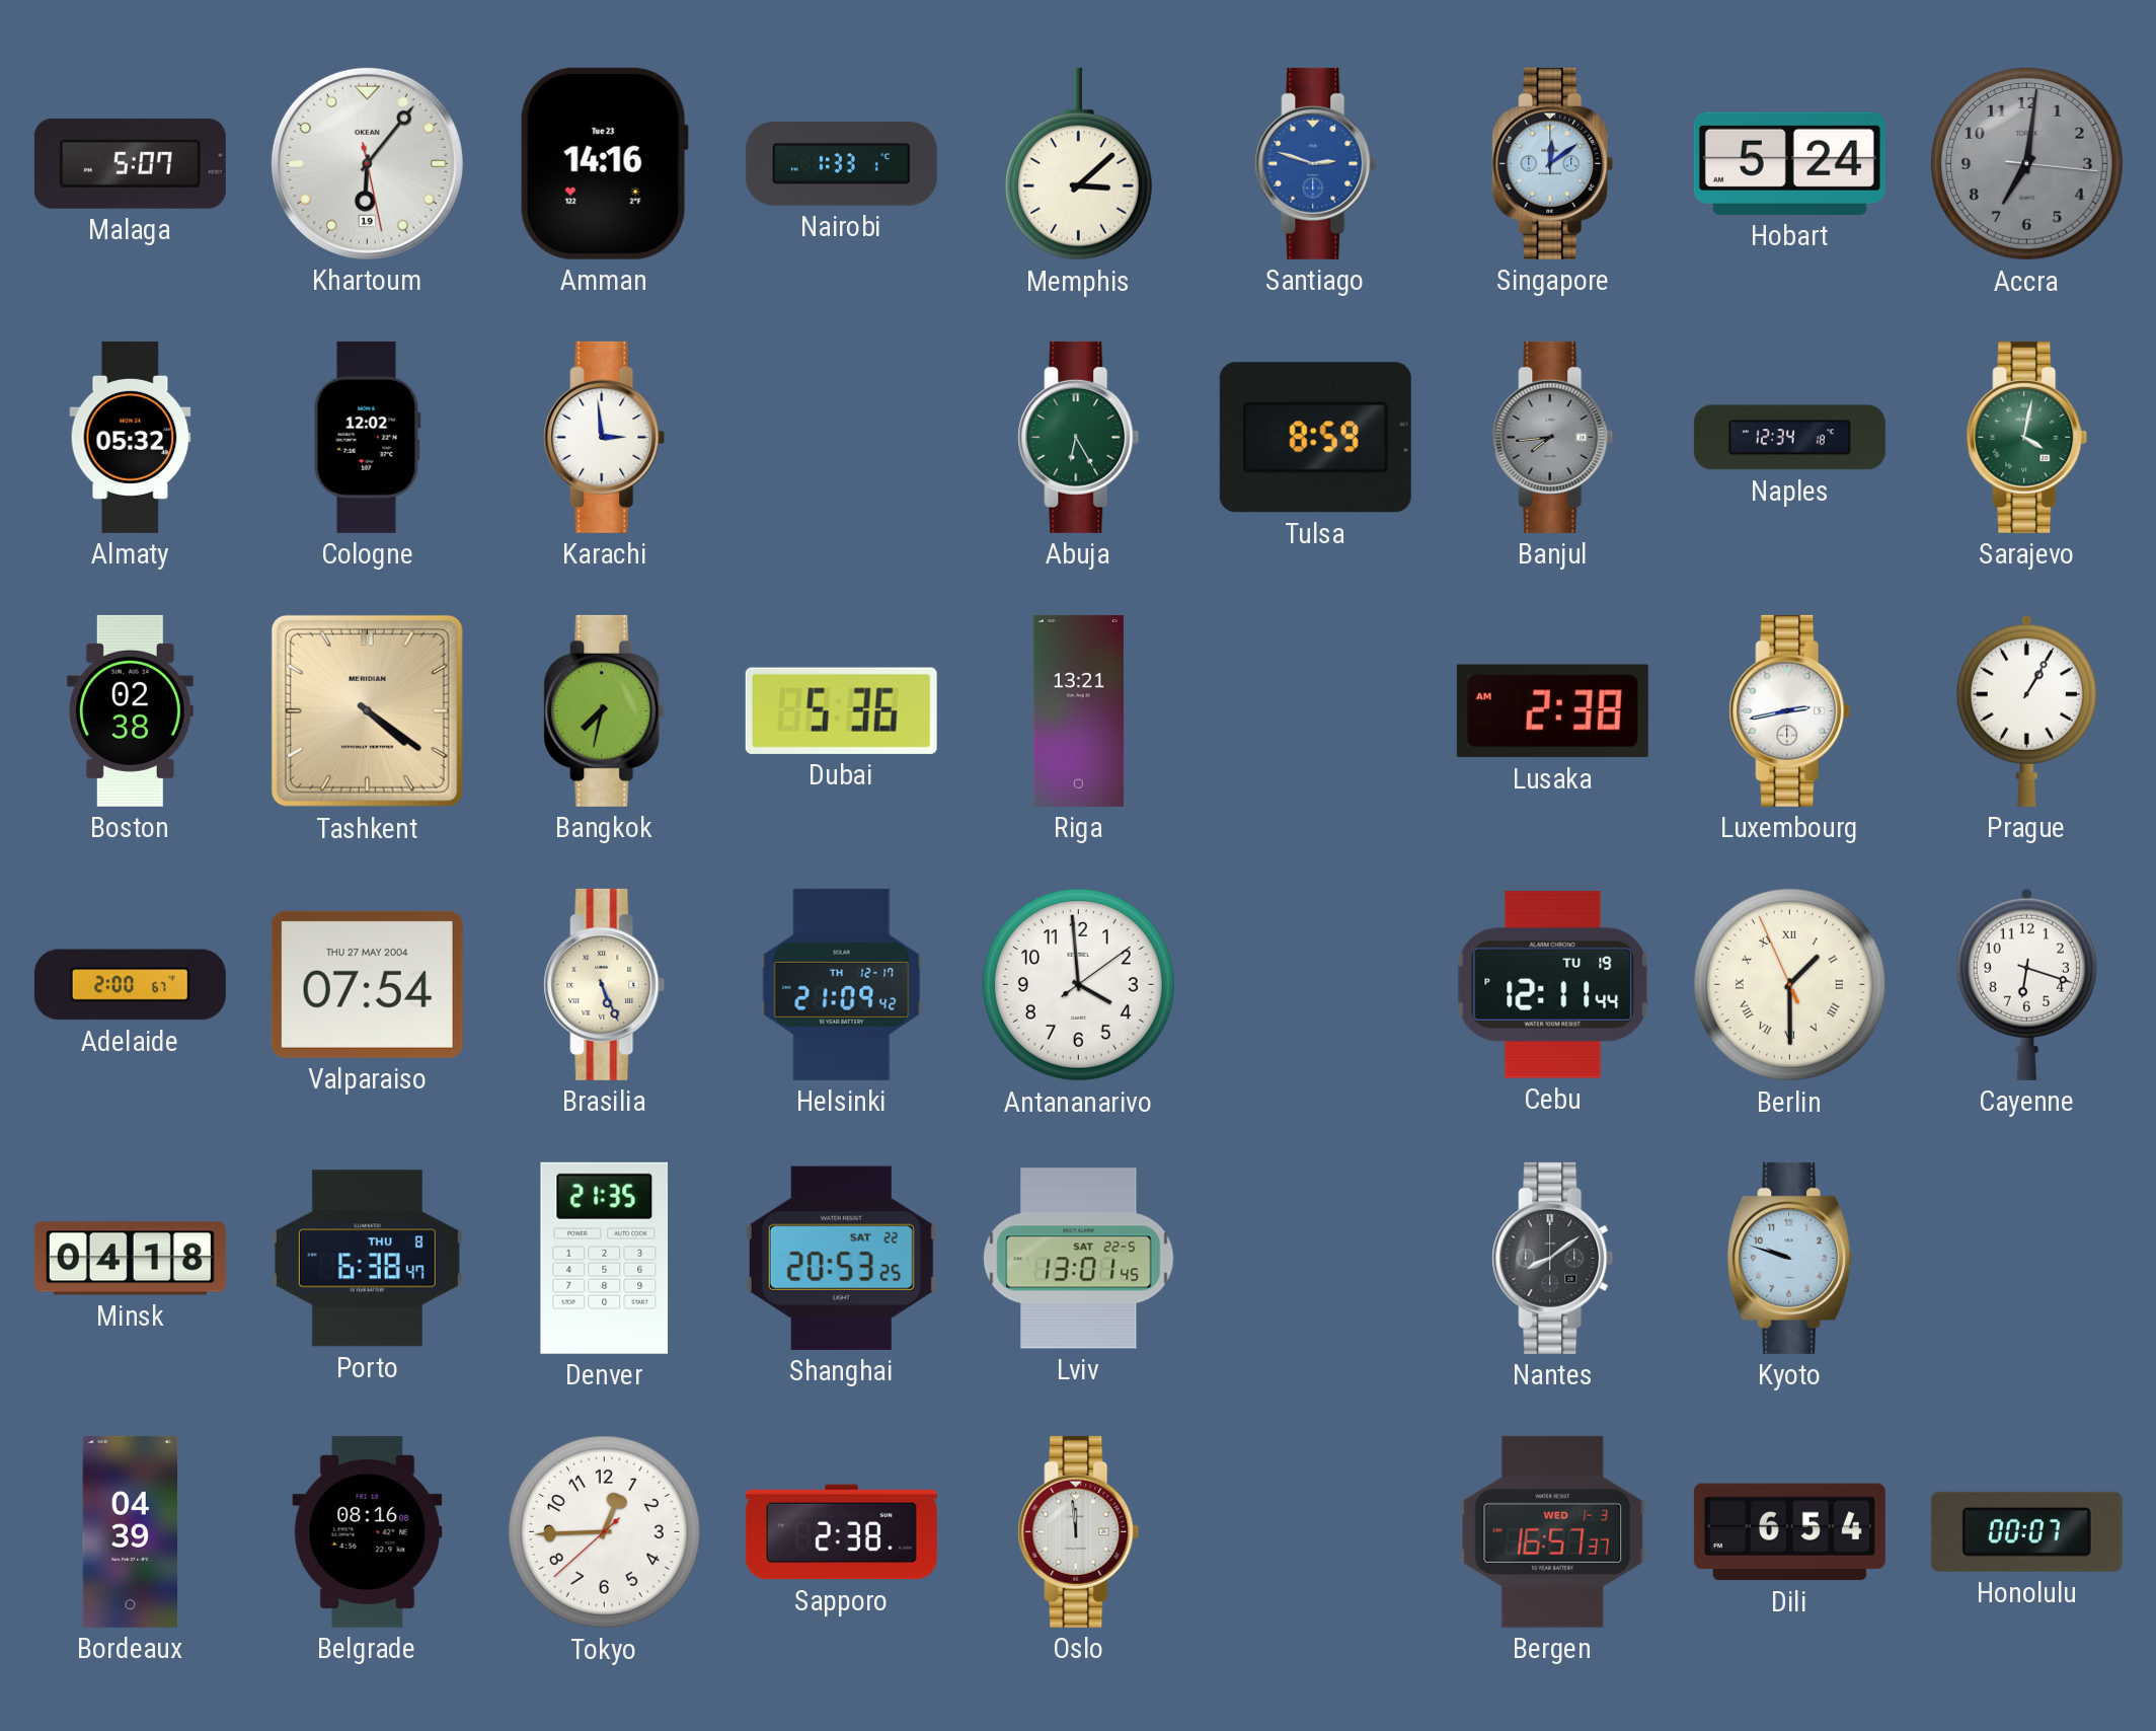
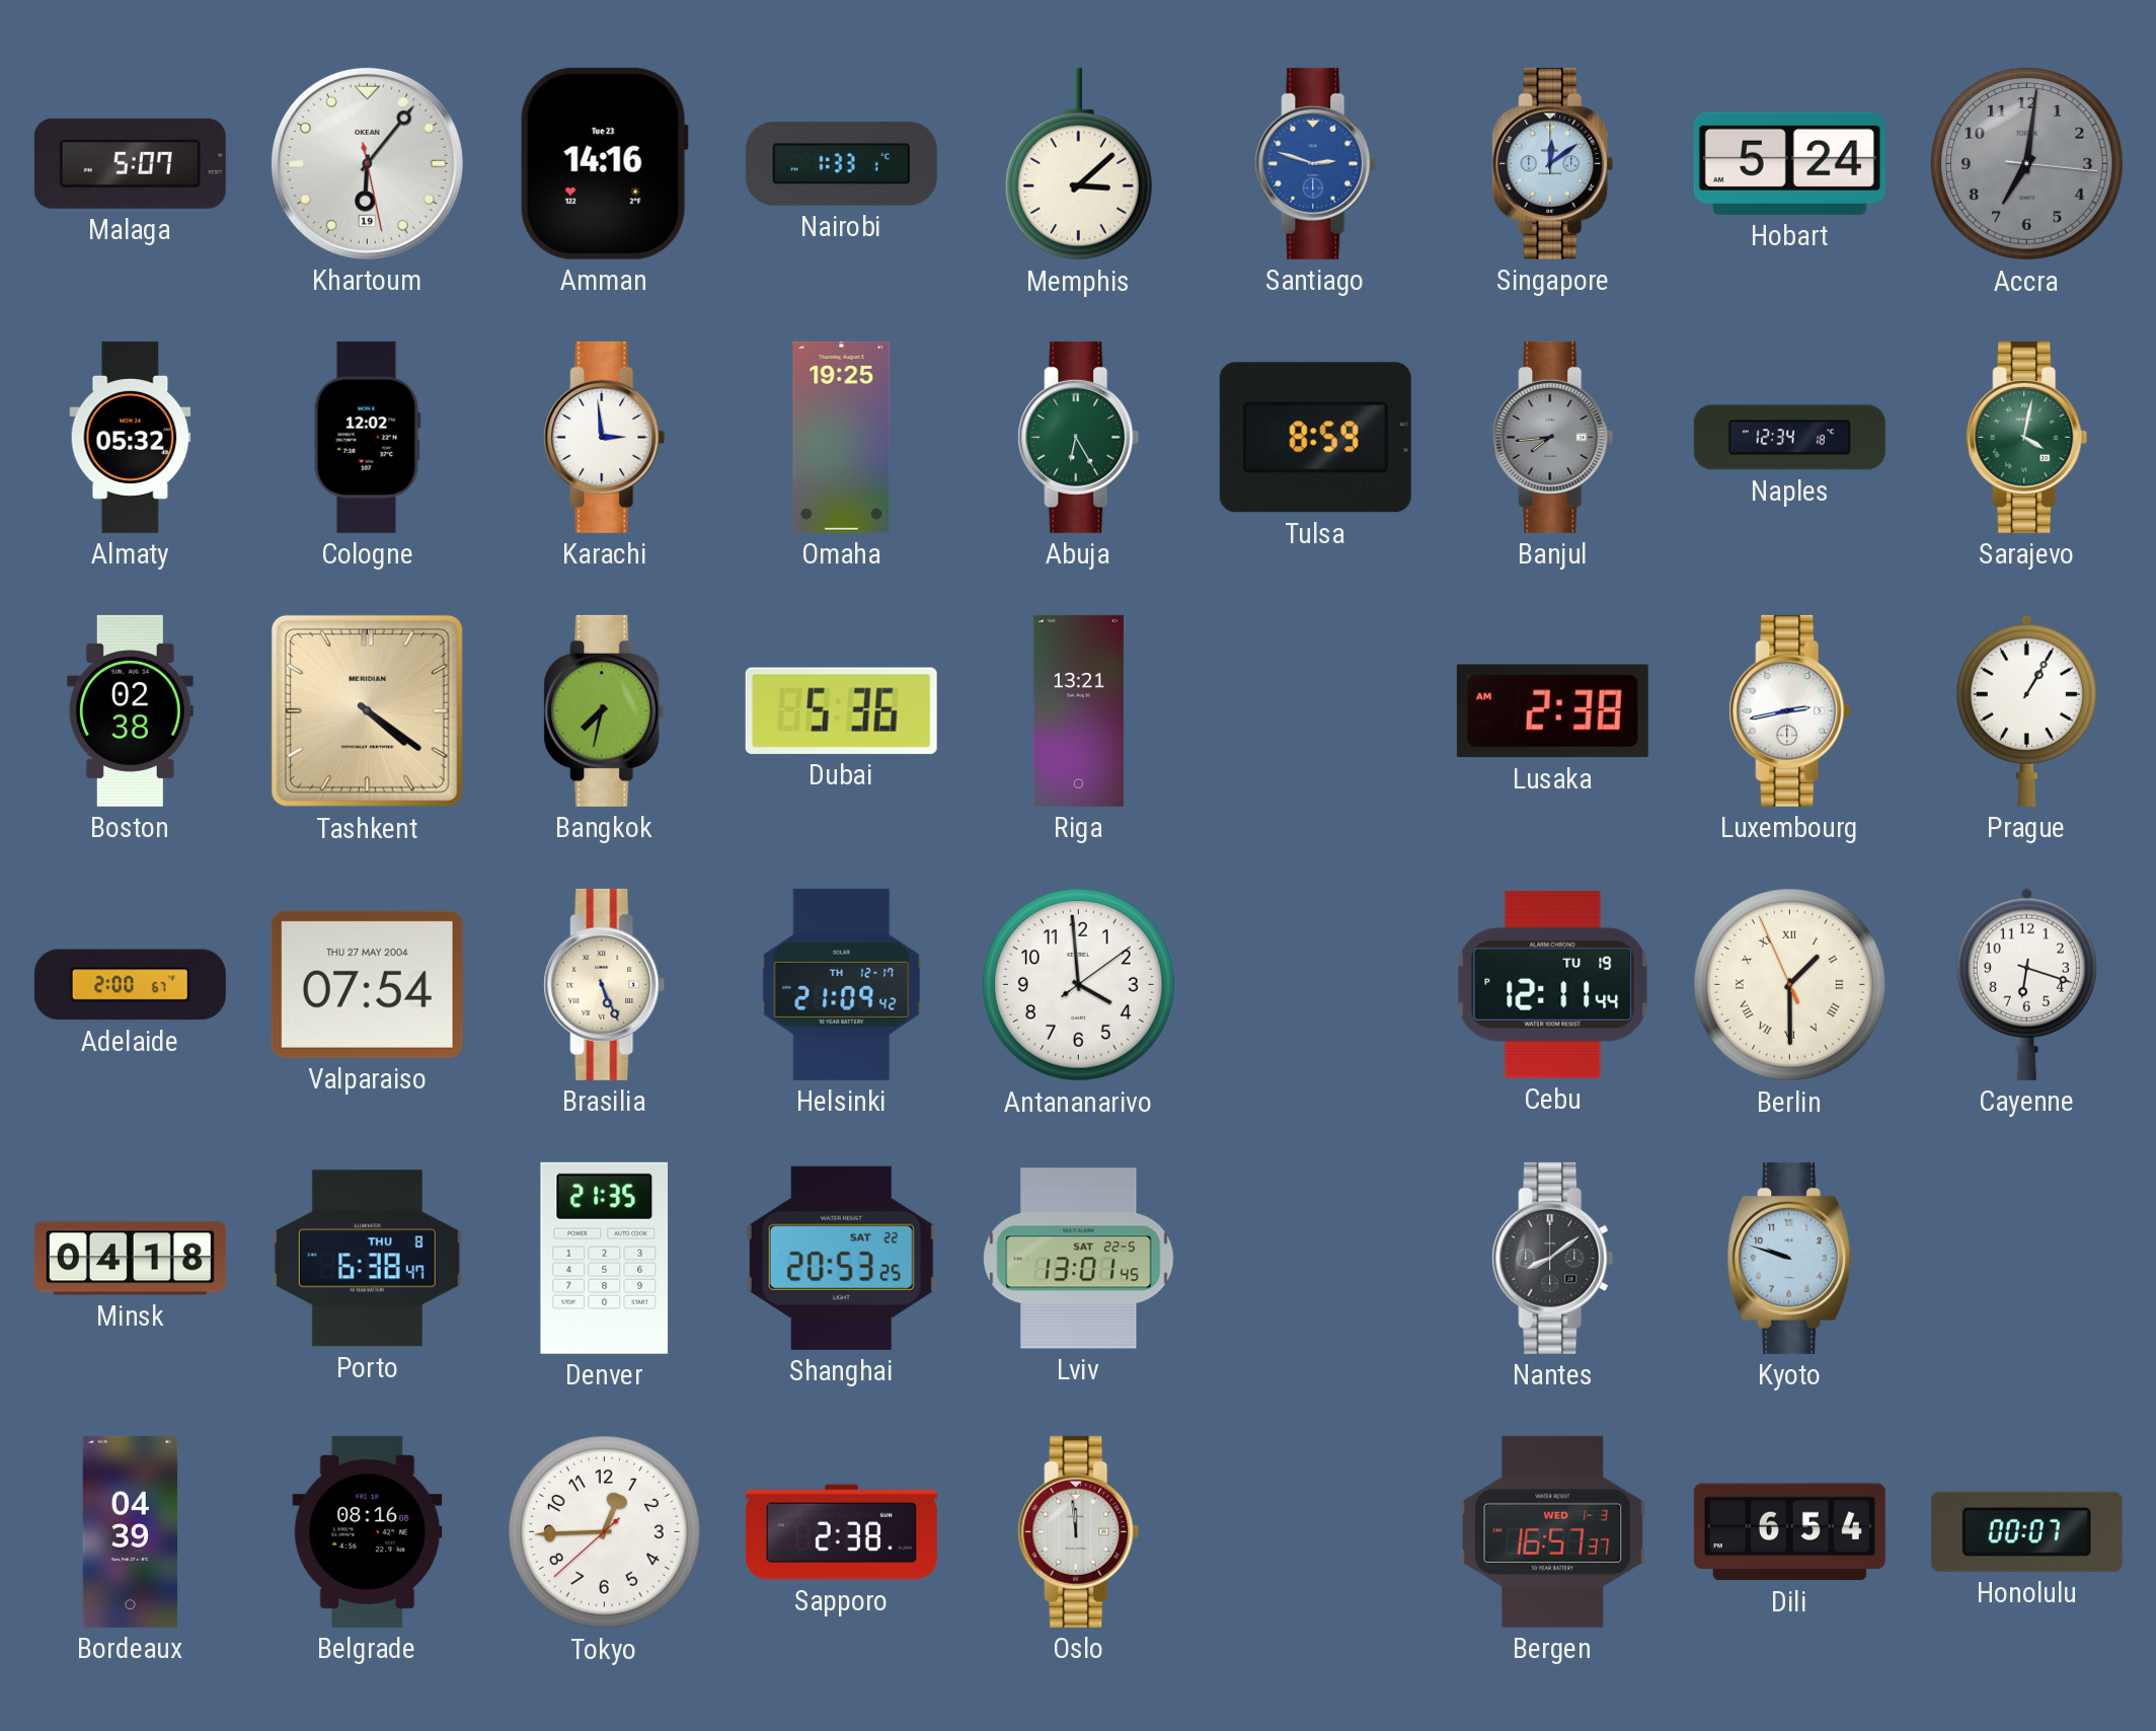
Omaha: none -> 19:25 (842, 437)
